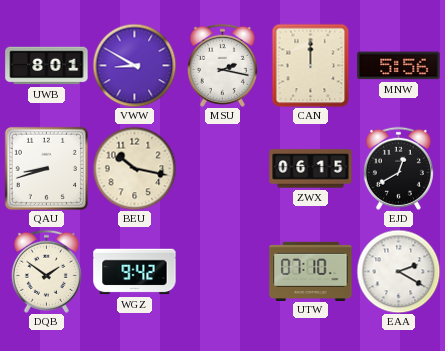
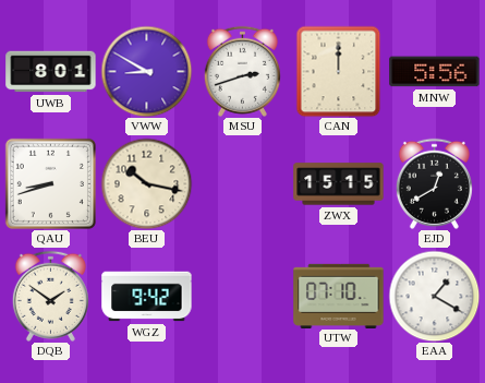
MSU: 2:17 -> 2:42 (242, 71)
ZWX: 06:15 -> 15:15 (339, 184)
EAA: 2:20 -> 1:20 (434, 296)
